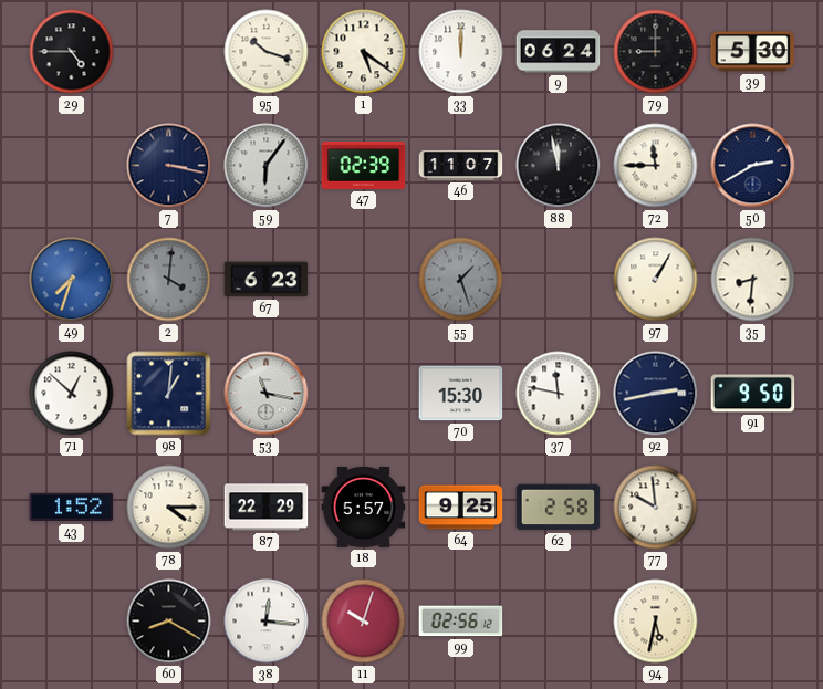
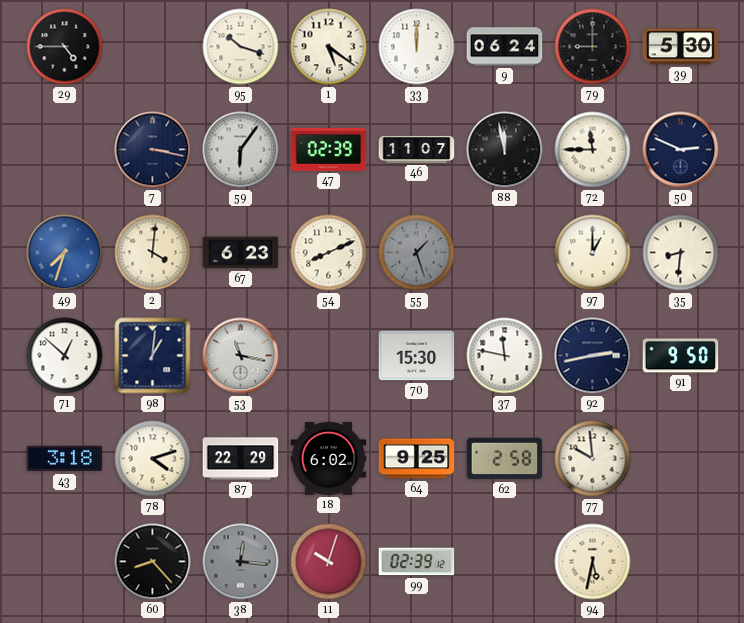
50: 2:40 -> 2:49 (681, 150)
2 dial: grey -> cream (153, 253)
54: none -> 8:11 (329, 253)
97: 1:05 -> 1:00 (593, 253)
43: 1:52 -> 3:18 (65, 459)
78: 4:15 -> 4:12 (153, 459)
18: 5:57 -> 6:02 (329, 458)
60: 8:20 -> 8:23 (153, 562)
38 dial: white -> grey (241, 562)
99: 02:56 -> 02:39 (417, 562)
